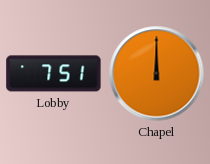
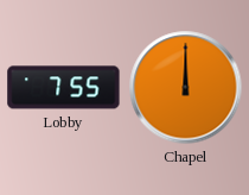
Lobby: 7:51 -> 7:55 (64, 88)
